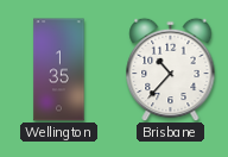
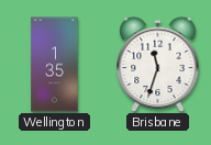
Brisbane: 10:37 -> 11:33 (158, 64)
